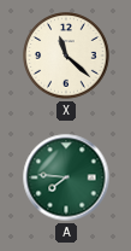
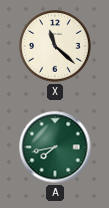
A: 7:46 -> 7:43 (55, 147)
